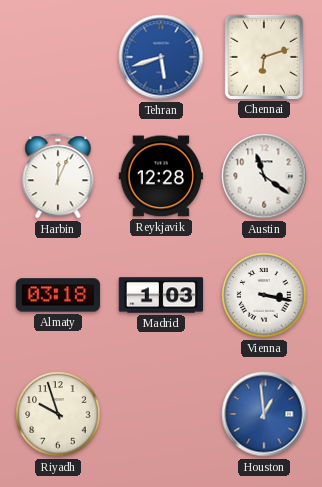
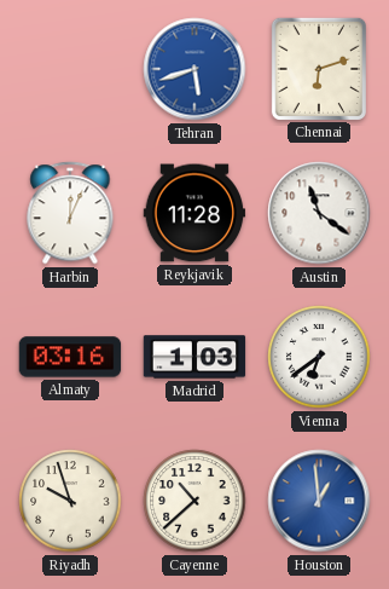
Reykjavik: 12:28 -> 11:28 (194, 213)
Almaty: 03:18 -> 03:16 (70, 357)
Vienna: 3:17 -> 6:39 (319, 357)
Cayenne: none -> 10:38 (194, 501)
